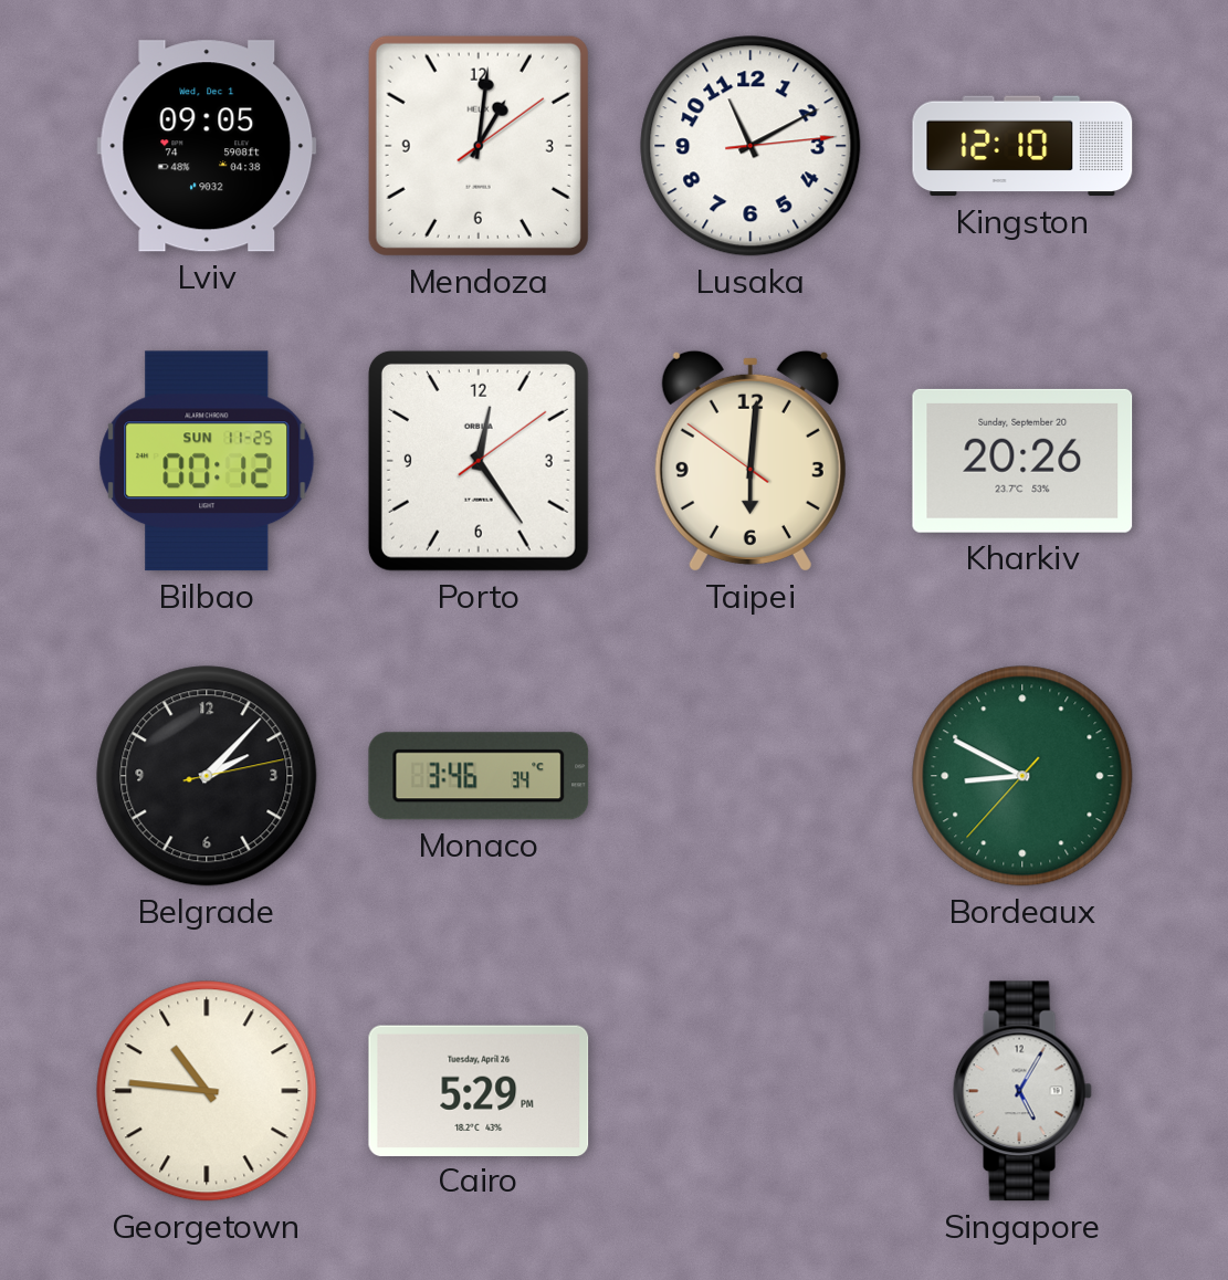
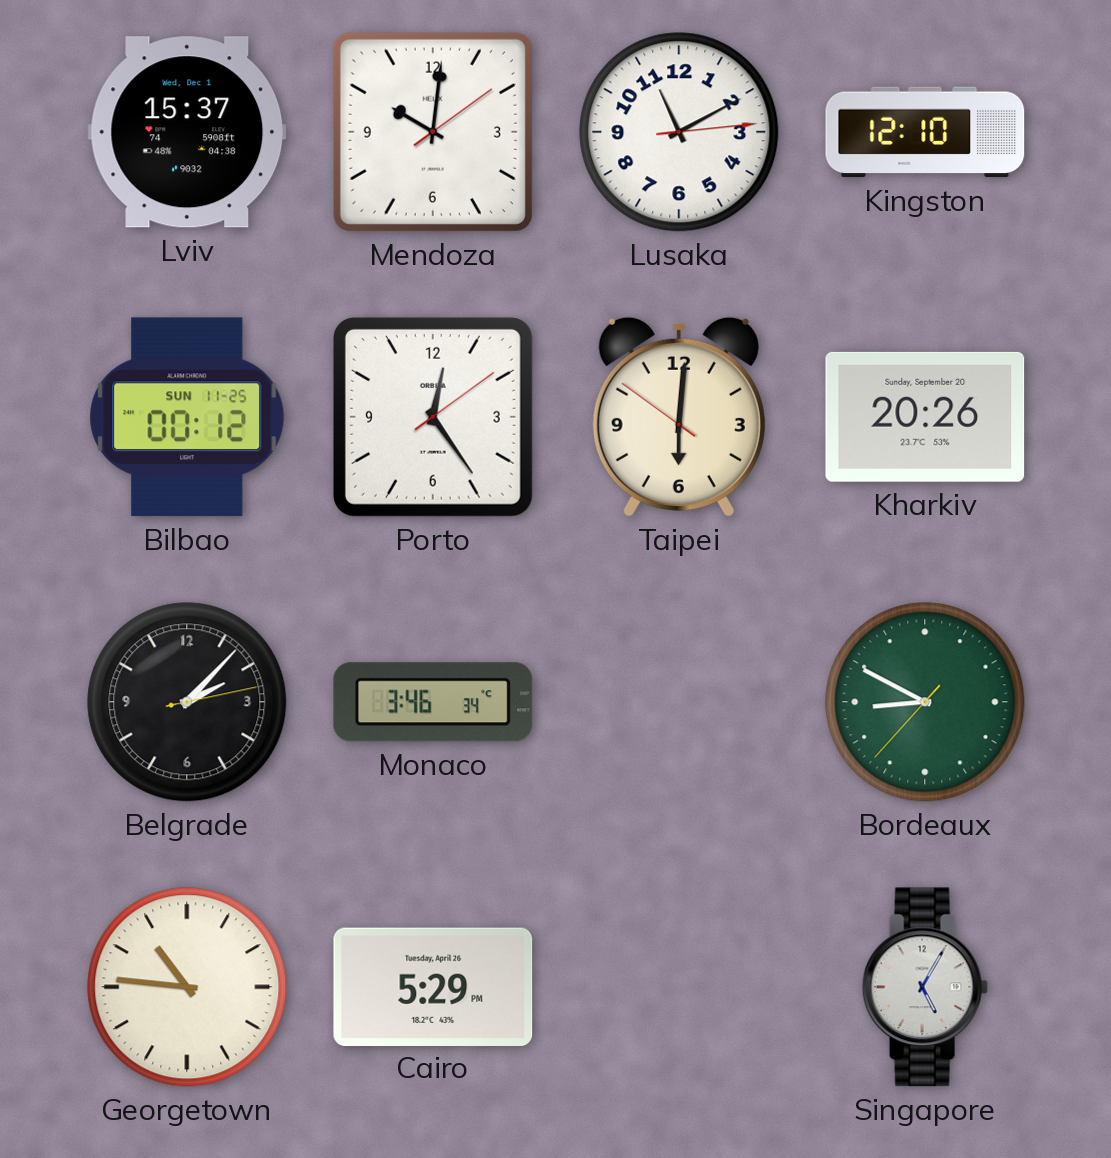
Lviv: 09:05 -> 15:37 (187, 132)
Mendoza: 1:01 -> 10:01 (433, 132)
